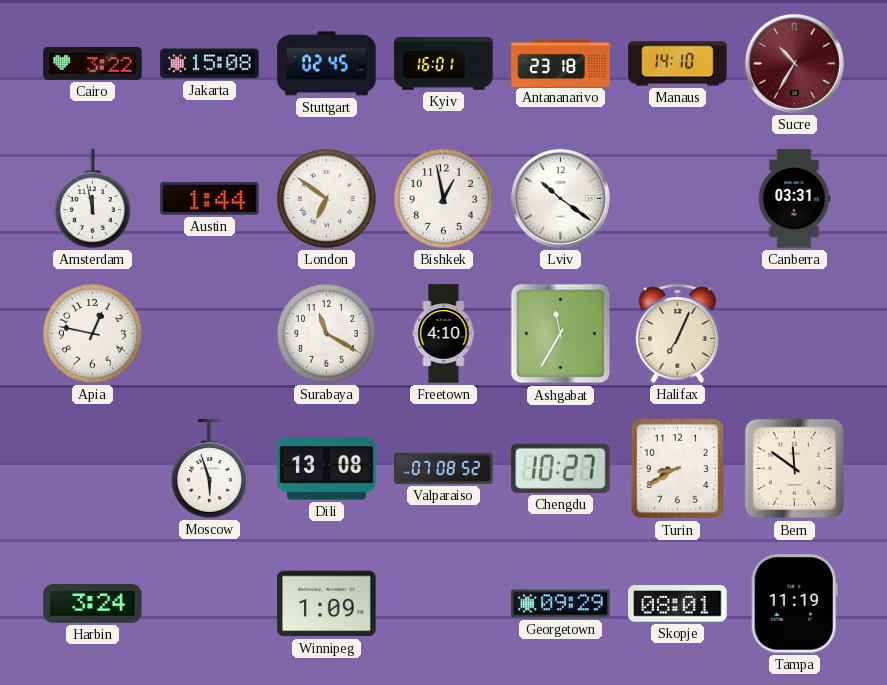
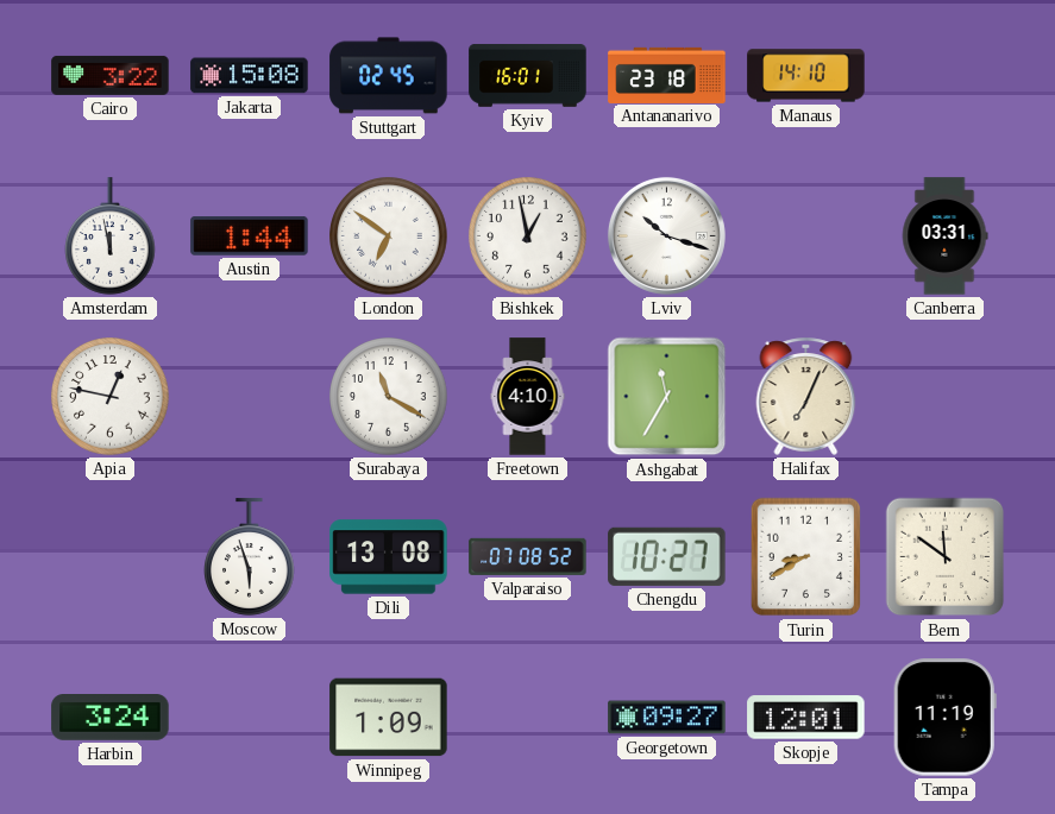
Sucre: 10:35 -> none (794, 63)
Lviv: 10:21 -> 10:18 (666, 235)
Georgetown: 09:29 -> 09:27 (667, 718)
Skopje: 08:01 -> 12:01 (806, 718)
